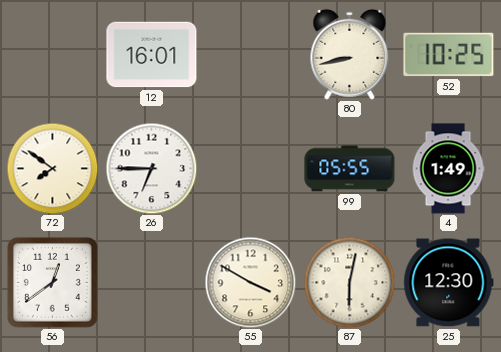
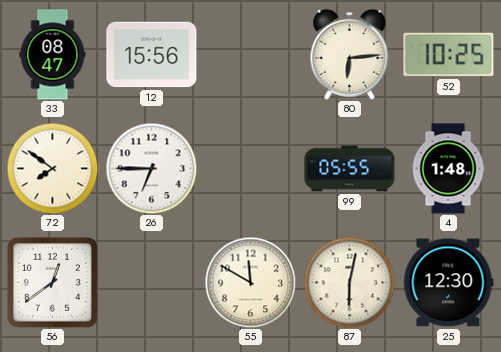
33: none -> 08:47 (53, 55)
12: 16:01 -> 15:56 (152, 55)
80: 8:43 -> 6:14 (350, 54)
4: 1:49 -> 1:48 (448, 169)
55: 3:50 -> 11:50 (250, 282)
